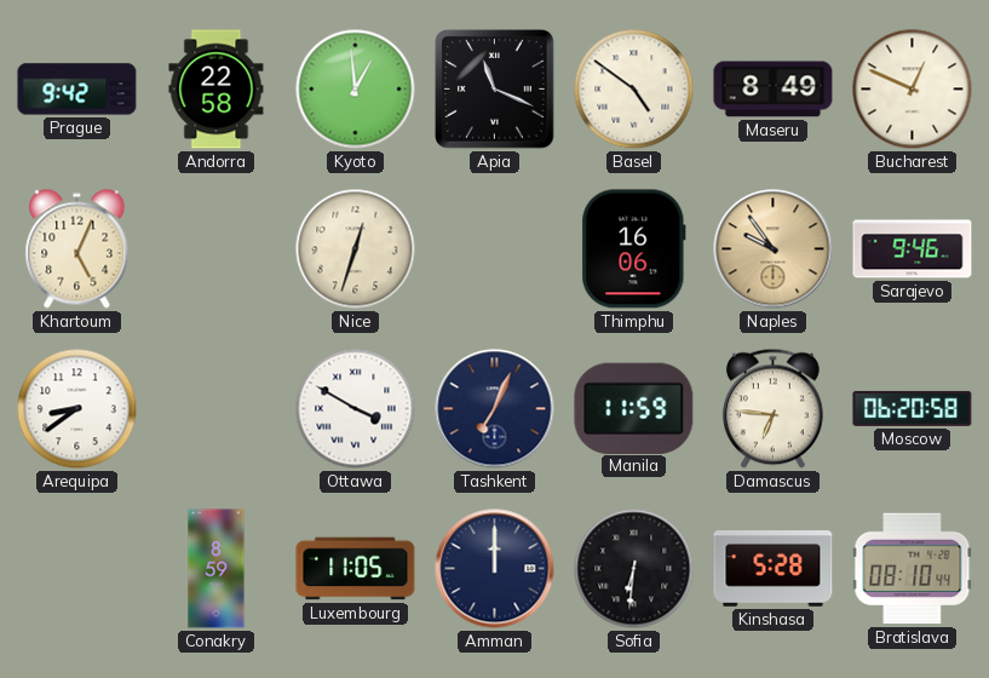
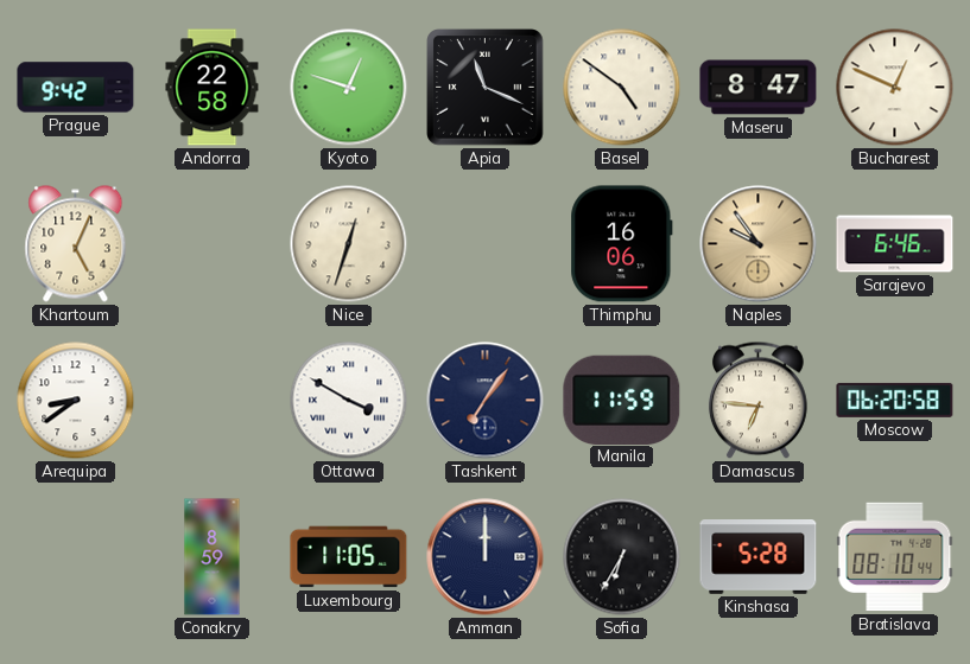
Kyoto: 12:59 -> 12:48 (349, 88)
Maseru: 8:49 -> 8:47 (759, 88)
Sarajevo: 9:46 -> 6:46 (895, 244)
Tashkent: 7:04 -> 7:06 (486, 401)
Sofia: 6:31 -> 6:35 (622, 557)
